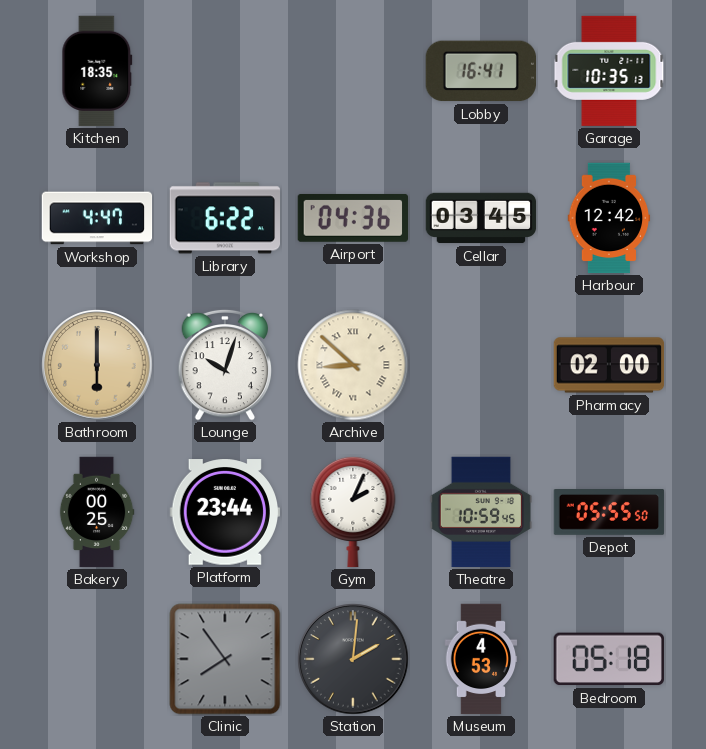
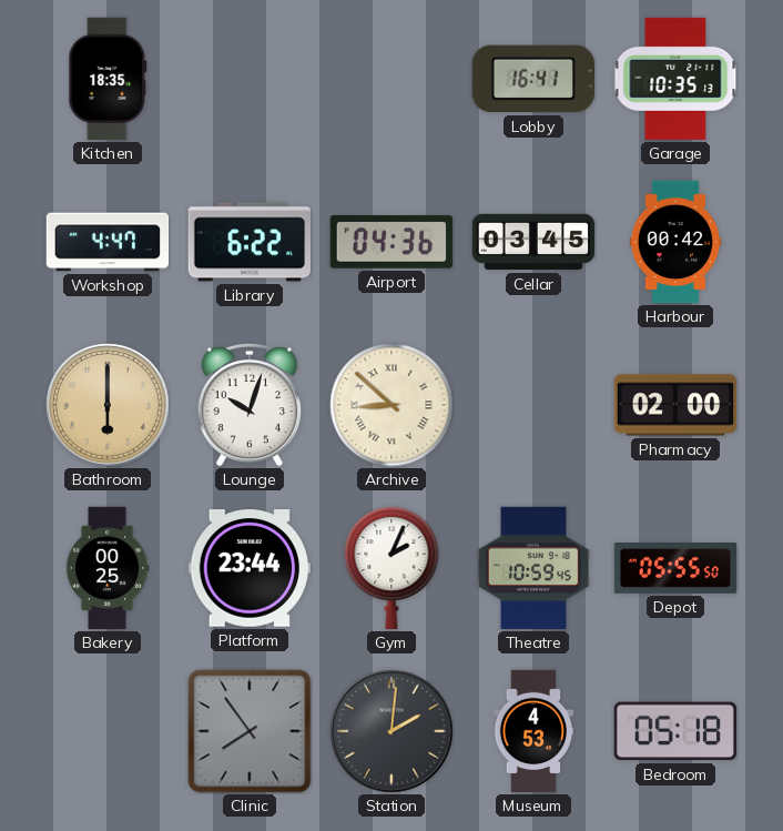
Harbour: 12:42 -> 00:42 (675, 242)
